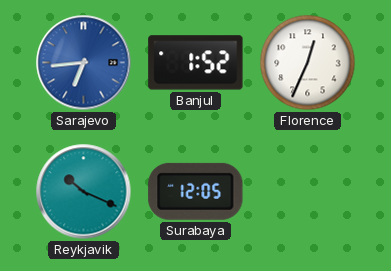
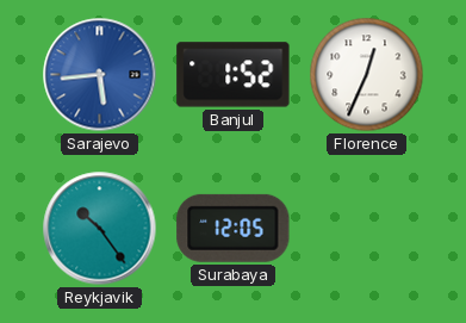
Sarajevo: 6:44 -> 5:44 (100, 75)
Reykjavik: 10:19 -> 10:24 (100, 229)
